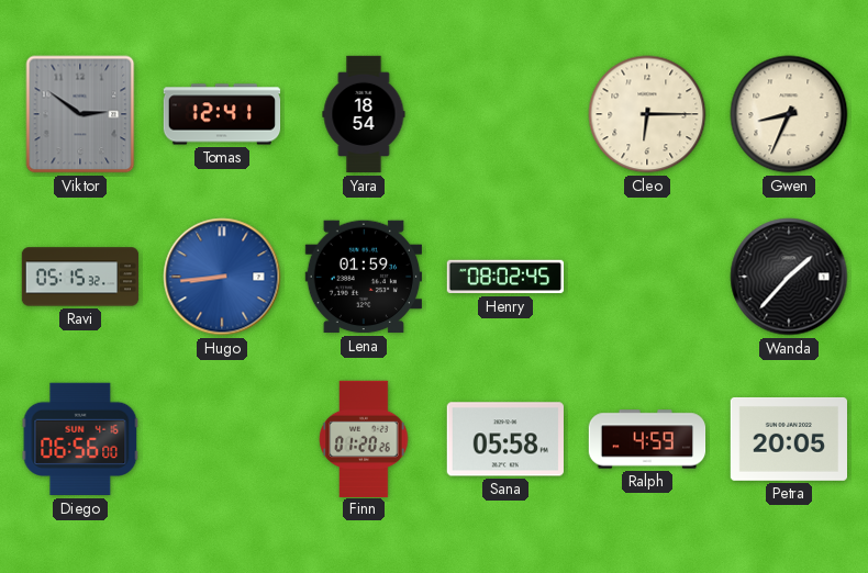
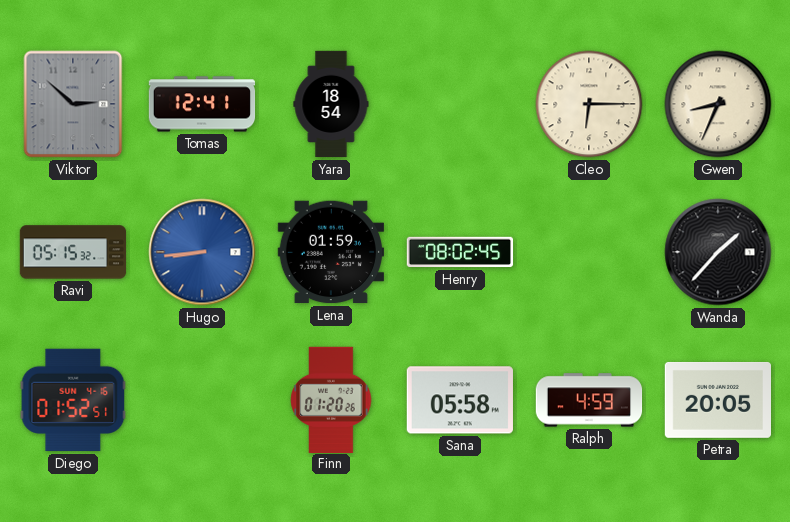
Viktor: 2:51 -> 2:52 (73, 104)
Diego: 06:56 -> 01:52 (73, 400)
